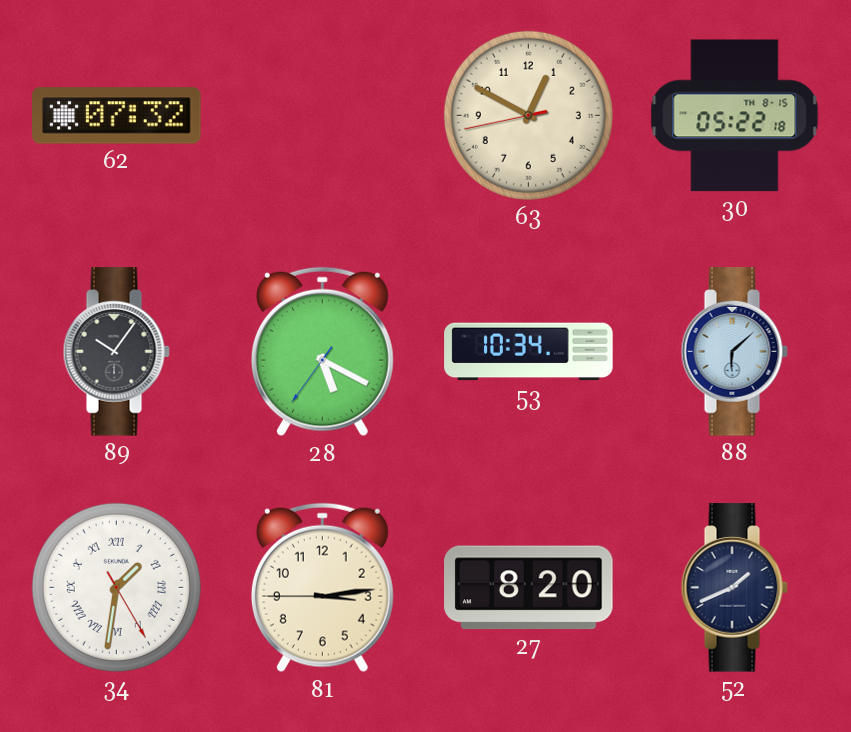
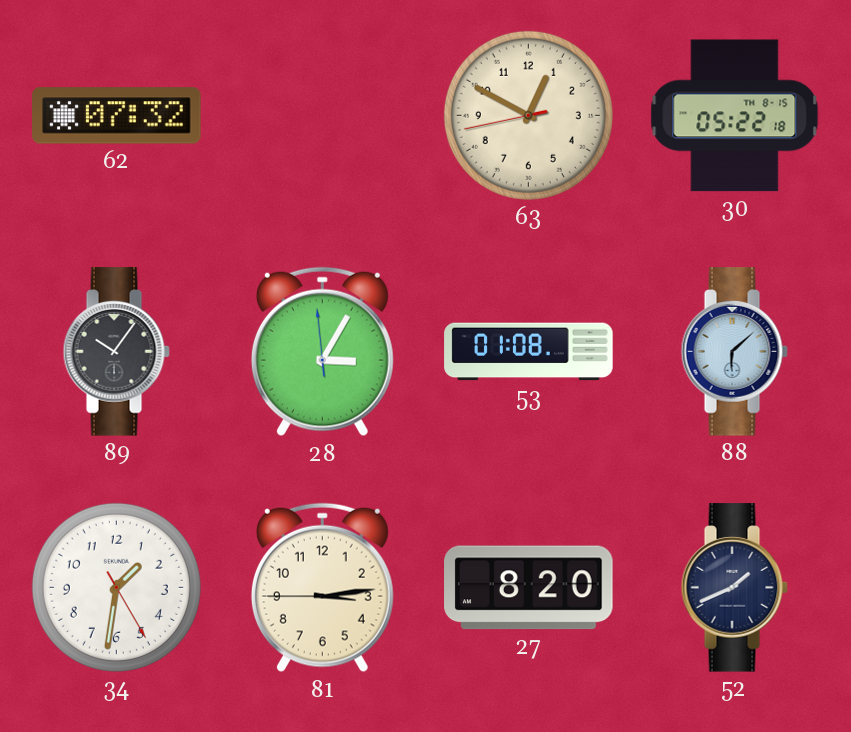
28: 5:19 -> 3:04 (322, 352)
53: 10:34 -> 01:08 (529, 352)
34 numerals: Roman -> Arabic (116, 587)
